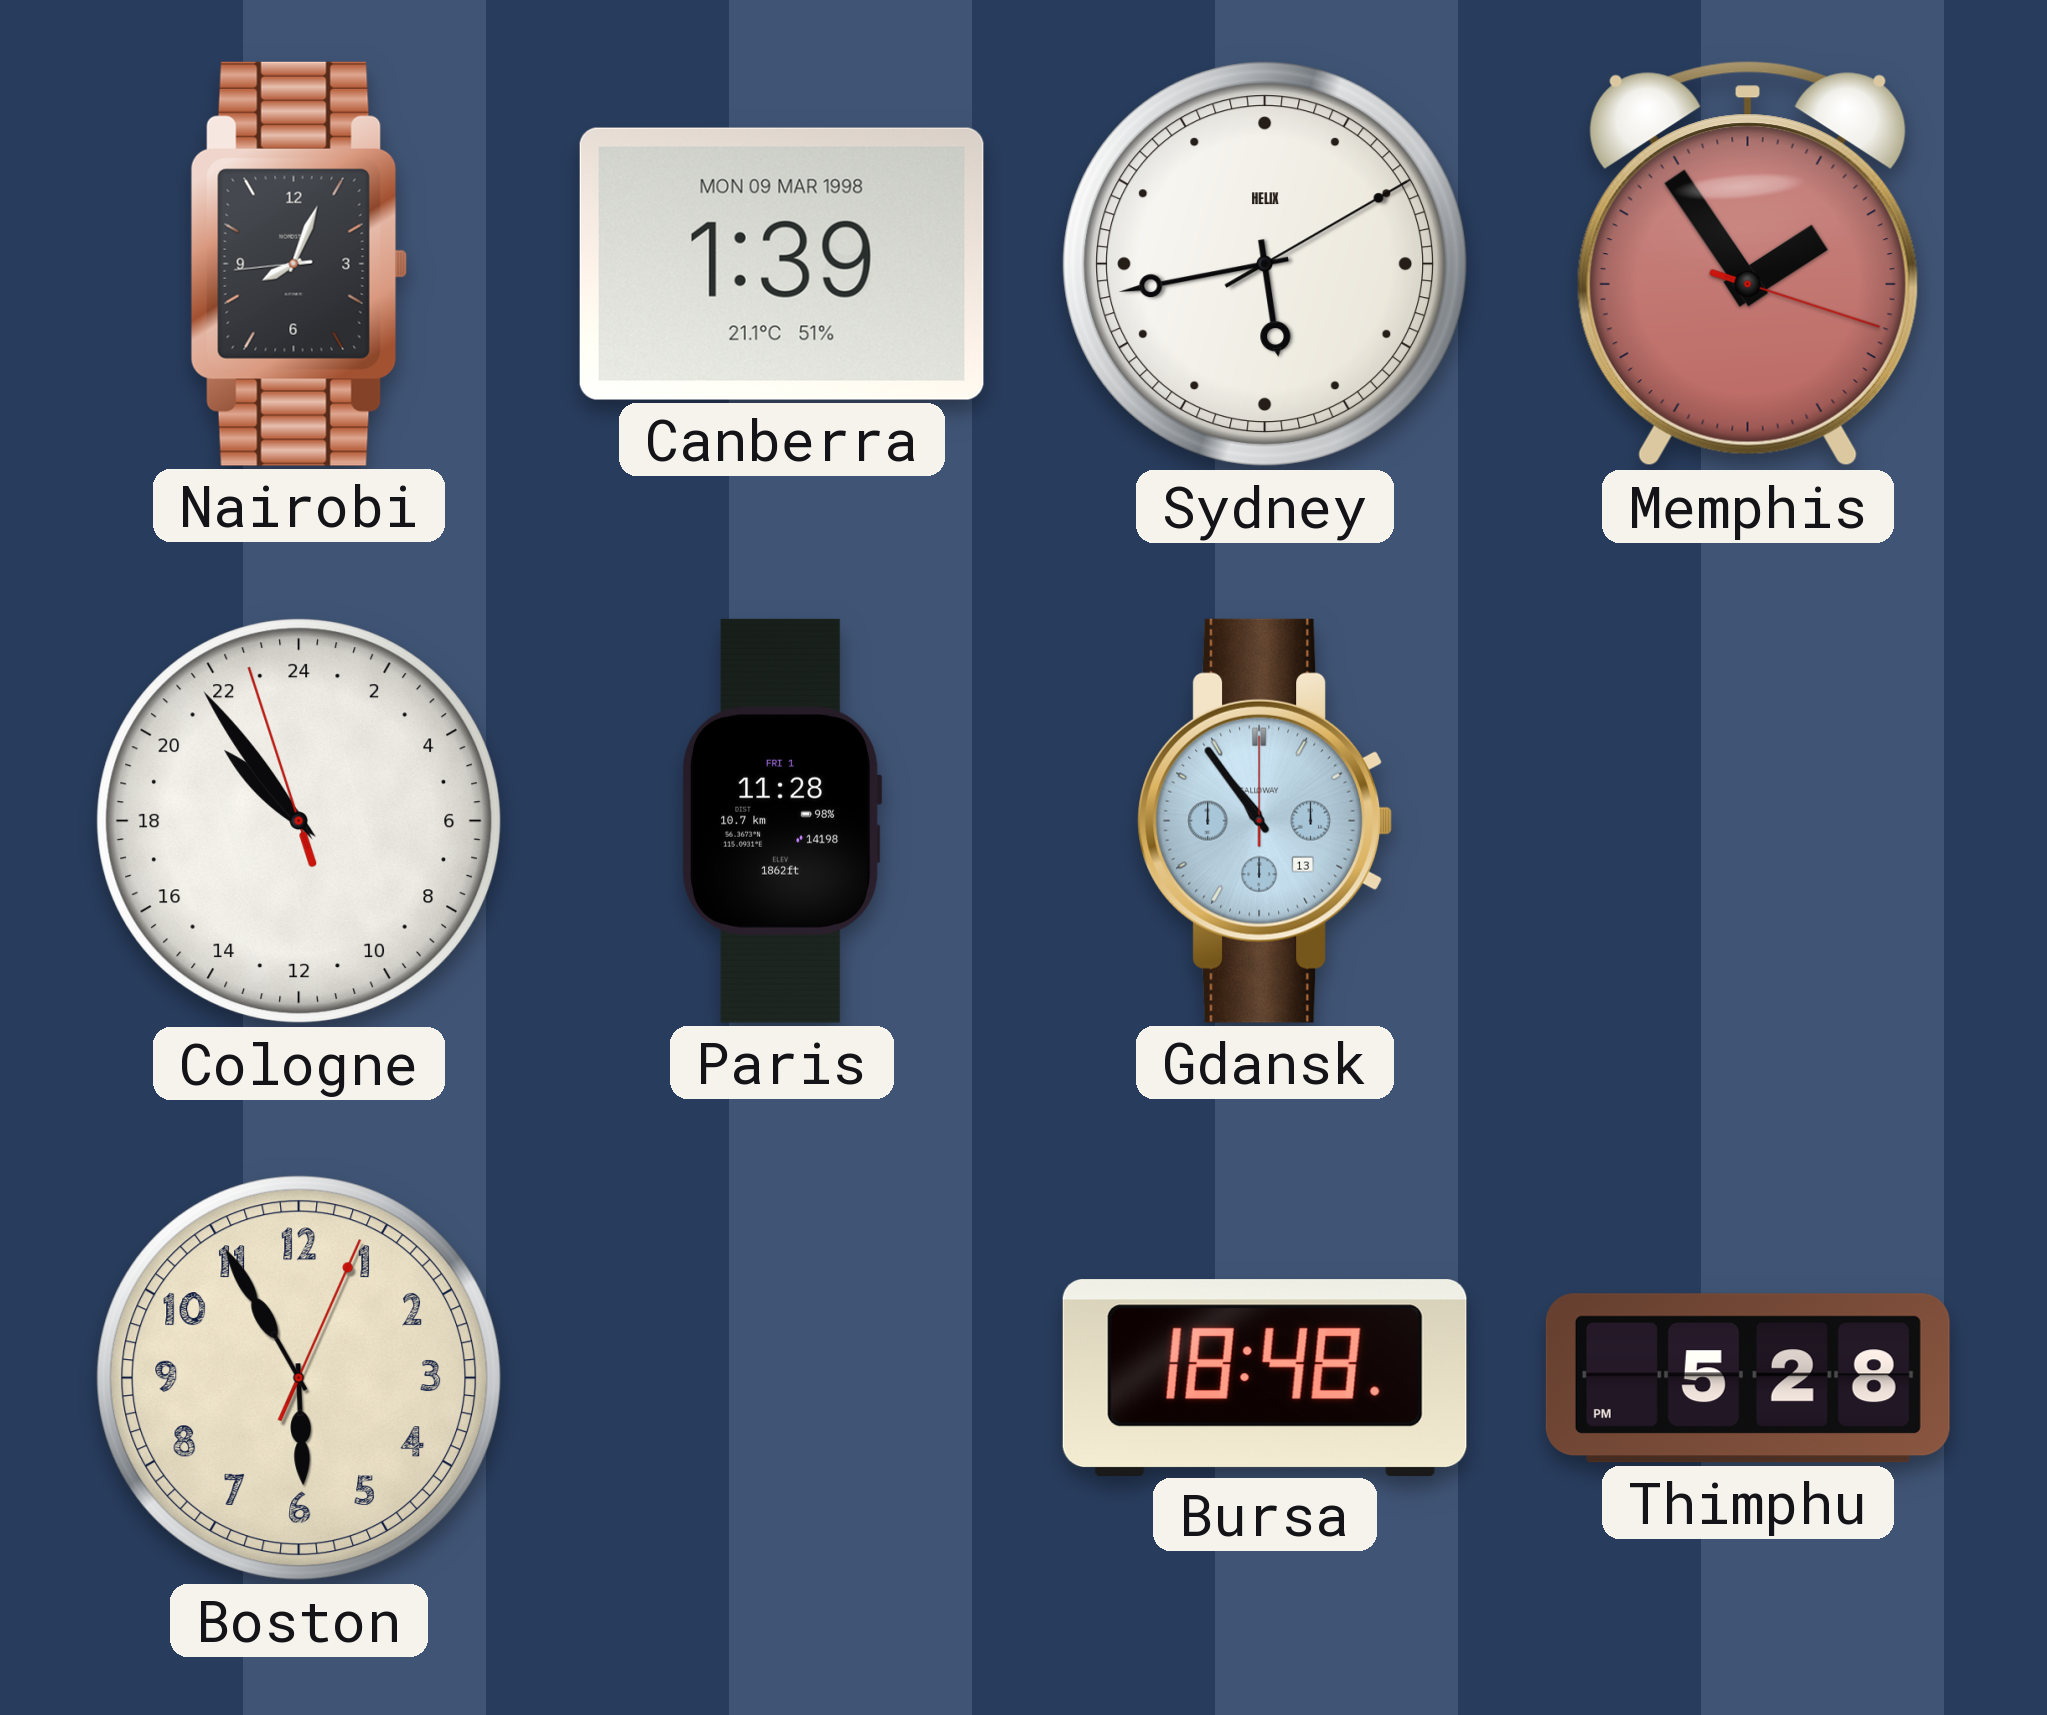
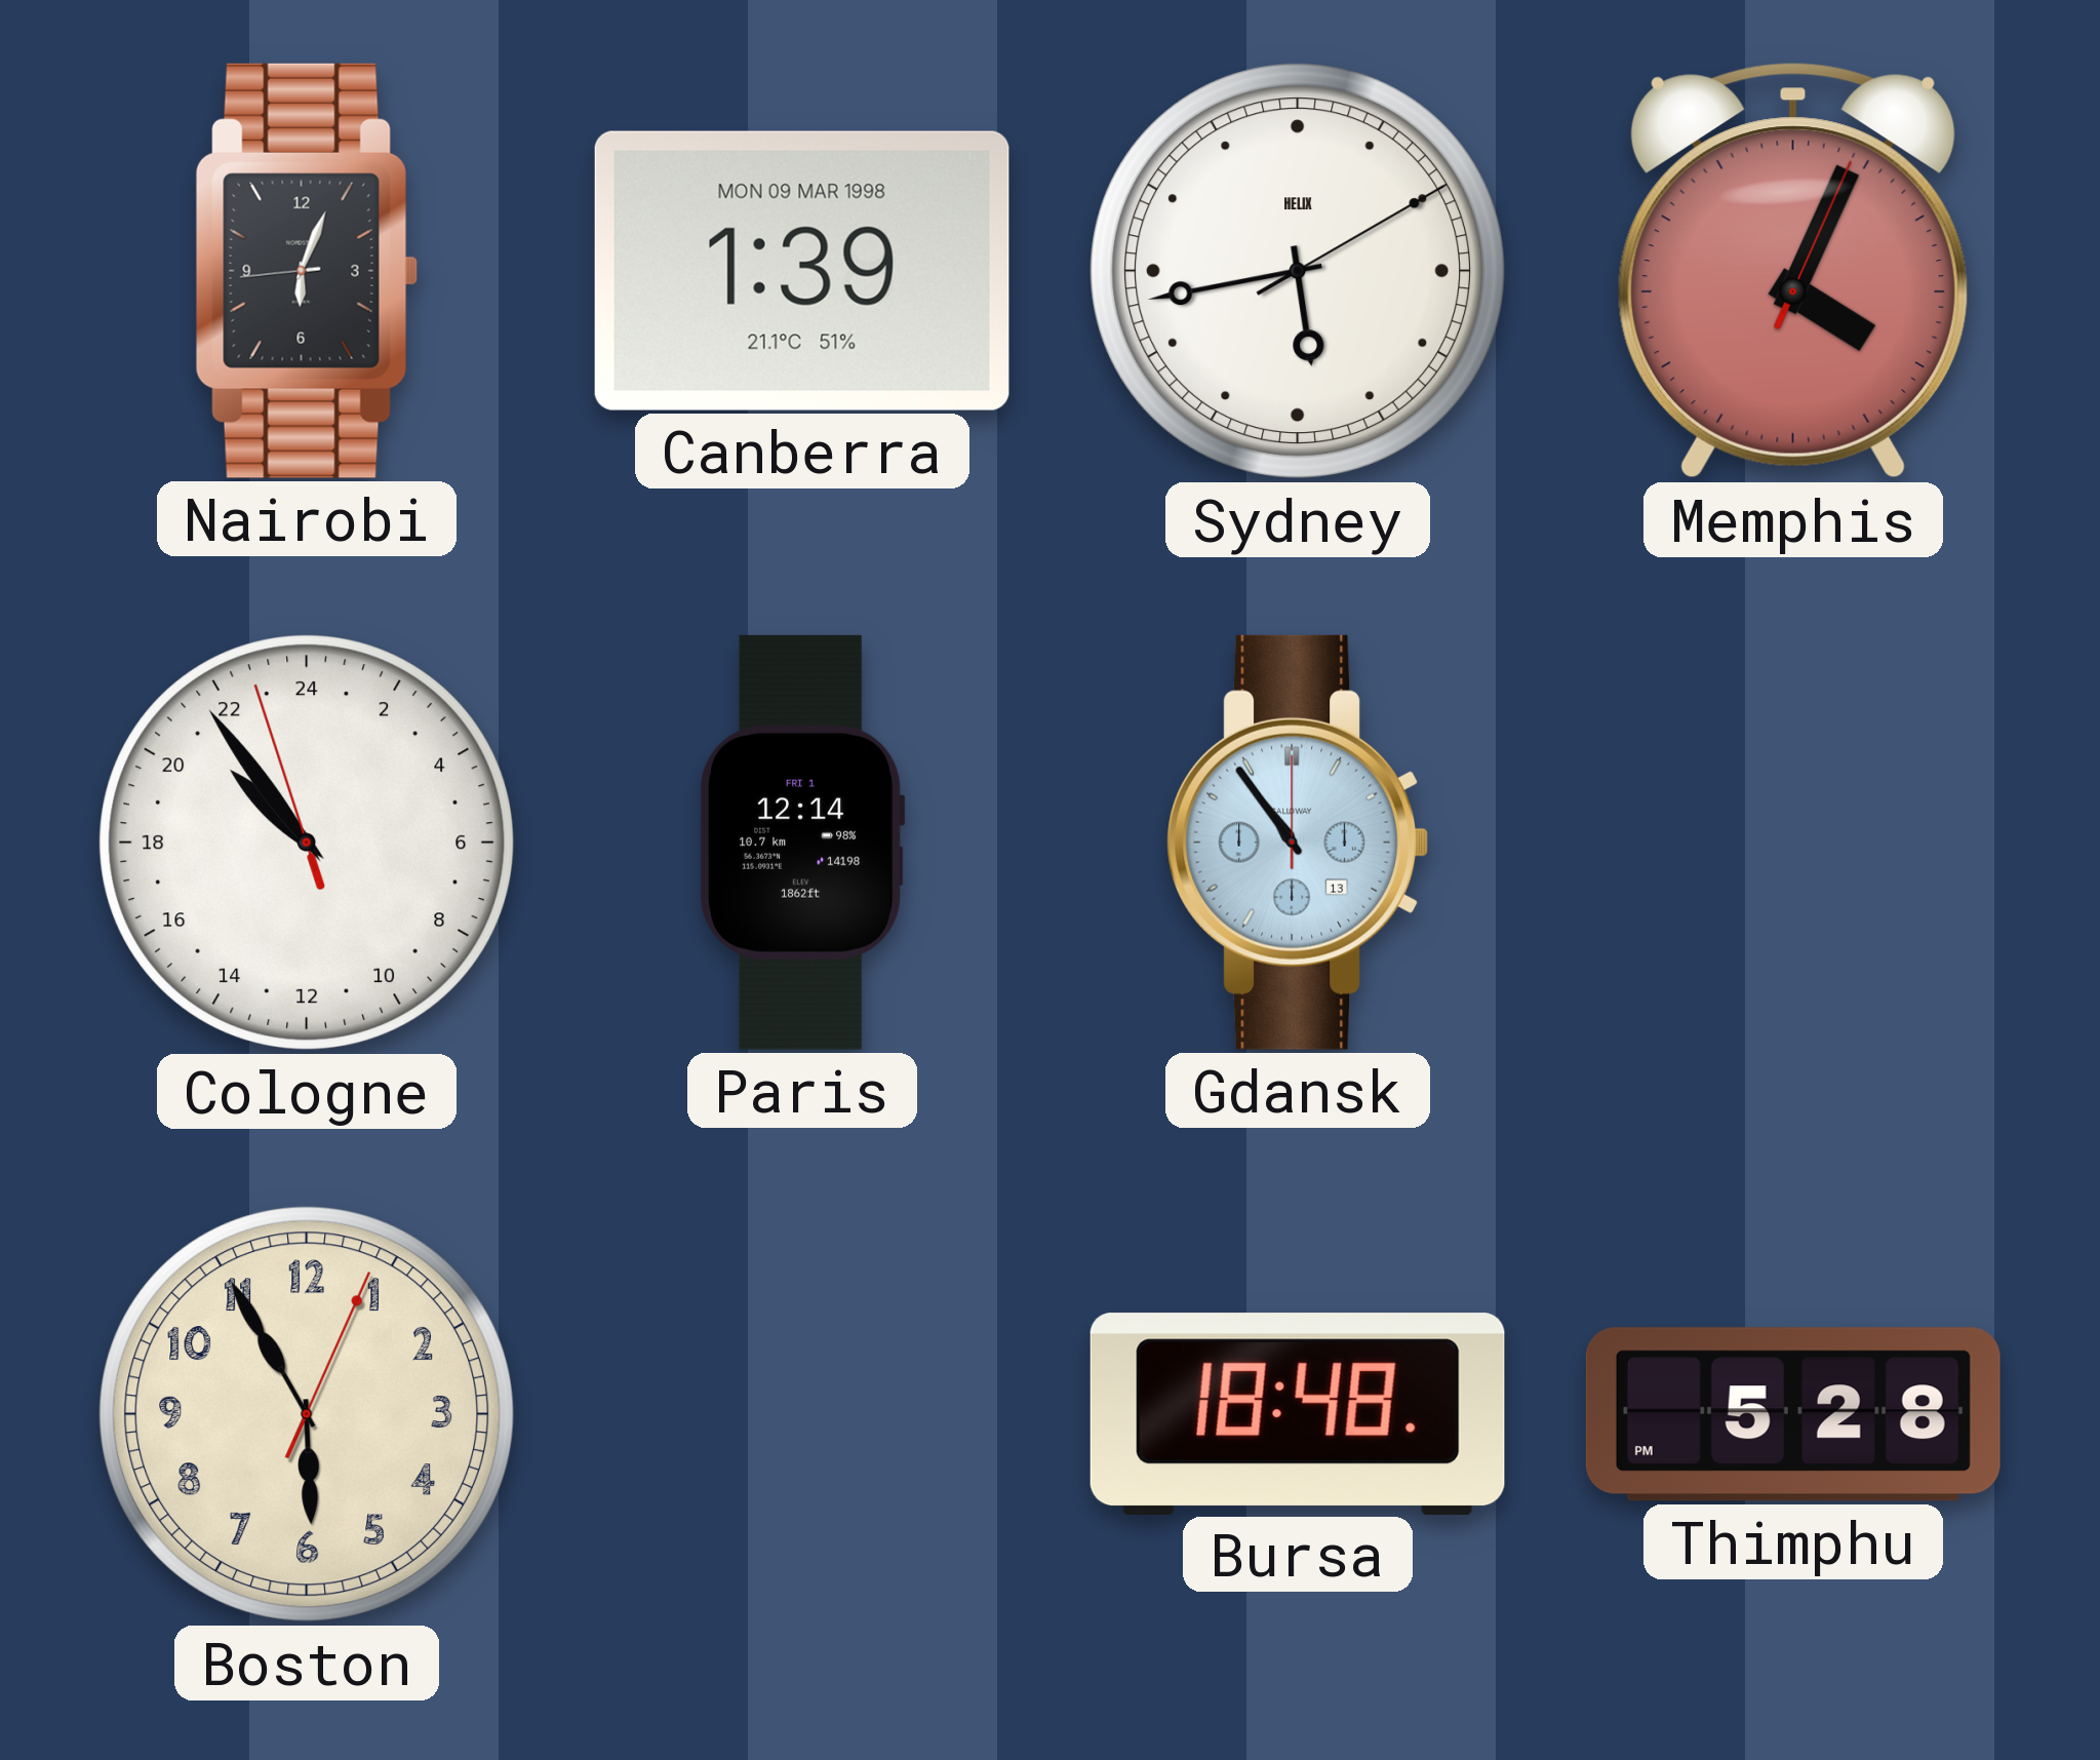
Nairobi: 8:03 -> 6:03 (307, 271)
Memphis: 1:54 -> 4:04 (1793, 271)
Paris: 11:28 -> 12:14 (802, 843)
